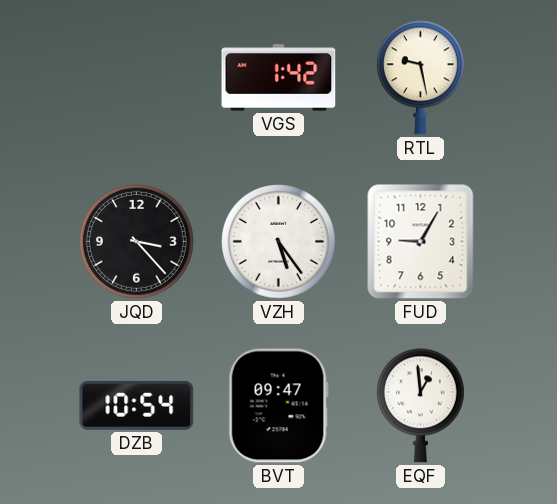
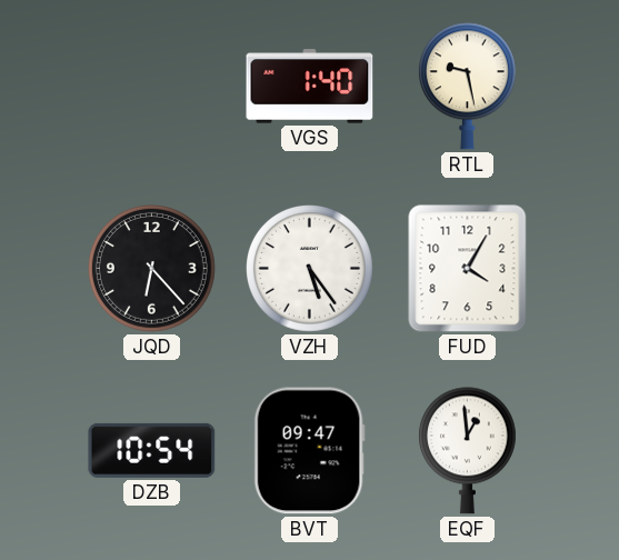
VGS: 1:42 -> 1:40 (310, 87)
JQD: 3:23 -> 6:23 (152, 269)
FUD: 9:05 -> 4:05 (468, 269)
